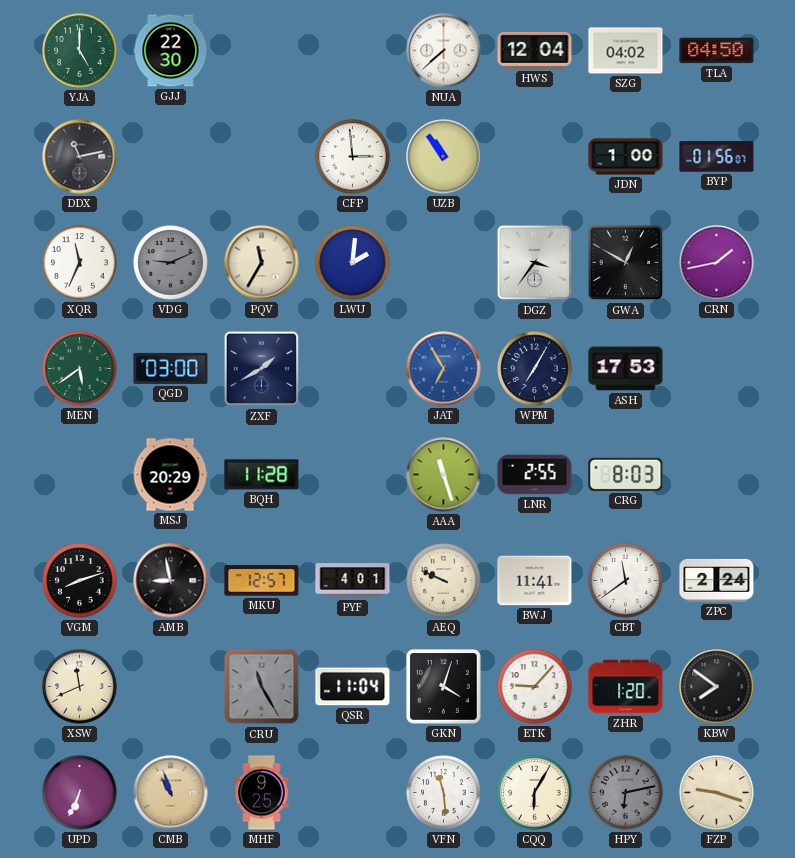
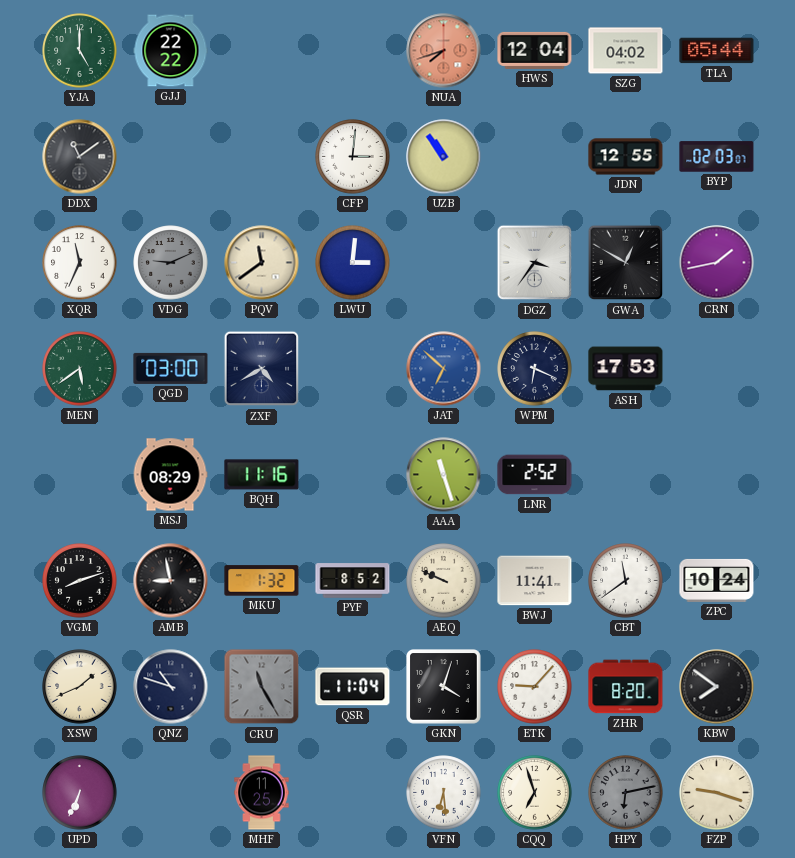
GJJ: 22:30 -> 22:22 (171, 51)
NUA: 7:38 -> 7:42 (444, 51)
NUA dial: white -> salmon (444, 51)
TLA: 04:50 -> 05:44 (717, 51)
DDX: 11:13 -> 11:09 (80, 157)
CFP: 2:59 -> 3:01 (353, 157)
JDN: 1:00 -> 12:55 (626, 157)
BYP: 01:56 -> 02:03 (717, 157)
PQV: 11:35 -> 11:39 (262, 263)
LWU: 2:01 -> 3:01 (353, 263)
ZXF: 1:40 -> 4:40 (262, 369)
JAT: 6:55 -> 6:52 (444, 369)
WPM: 7:05 -> 6:19 (535, 369)
MSJ: 20:29 -> 08:29 (170, 475)
BQH: 11:28 -> 11:16 (262, 475)
LNR: 2:55 -> 2:52 (535, 475)
CRG: 8:03 -> none (626, 474)
MKU: 12:57 -> 1:32 (262, 581)
PYF: 4:01 -> 8:52 (353, 581)
ZPC: 2:24 -> 10:24 (717, 580)
XSW: 11:41 -> 1:41 (80, 687)
QNZ: none -> 10:48 (171, 687)
ZHR: 1:20 -> 8:20 (626, 687)
CMB: 10:57 -> none (171, 793)
MHF: 9:25 -> 11:25 (262, 793)
VFN: 11:29 -> 6:29 (444, 793)
CQQ: 6:05 -> 6:57 (535, 793)
